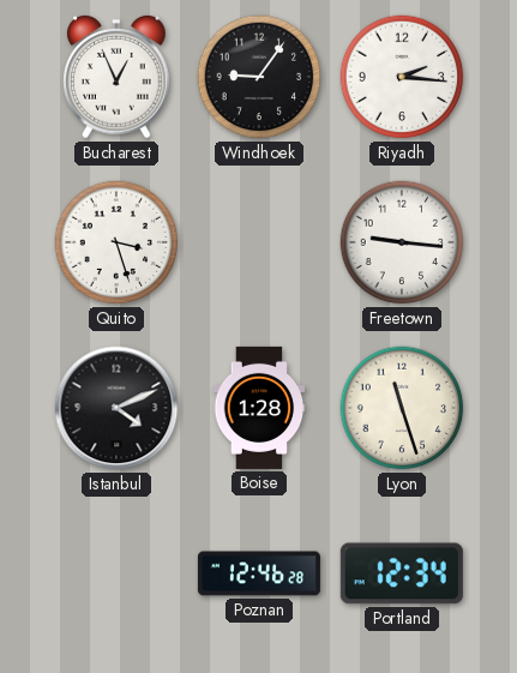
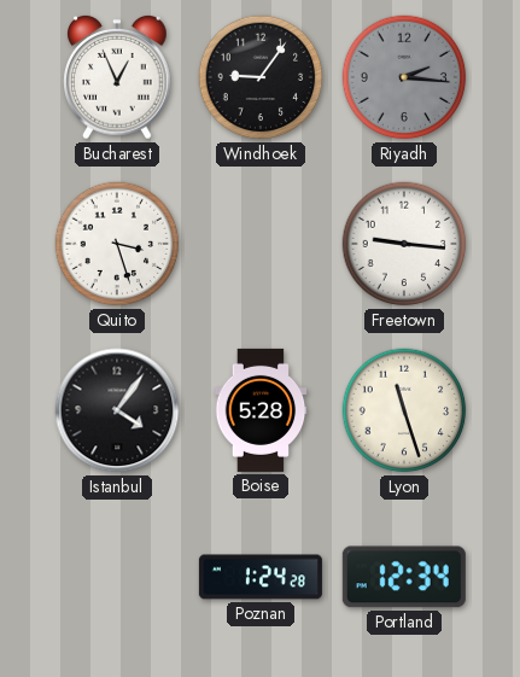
Riyadh dial: white -> grey (404, 77)
Istanbul: 4:11 -> 4:06 (117, 410)
Boise: 1:28 -> 5:28 (261, 410)
Poznan: 12:46 -> 1:24 (261, 577)
